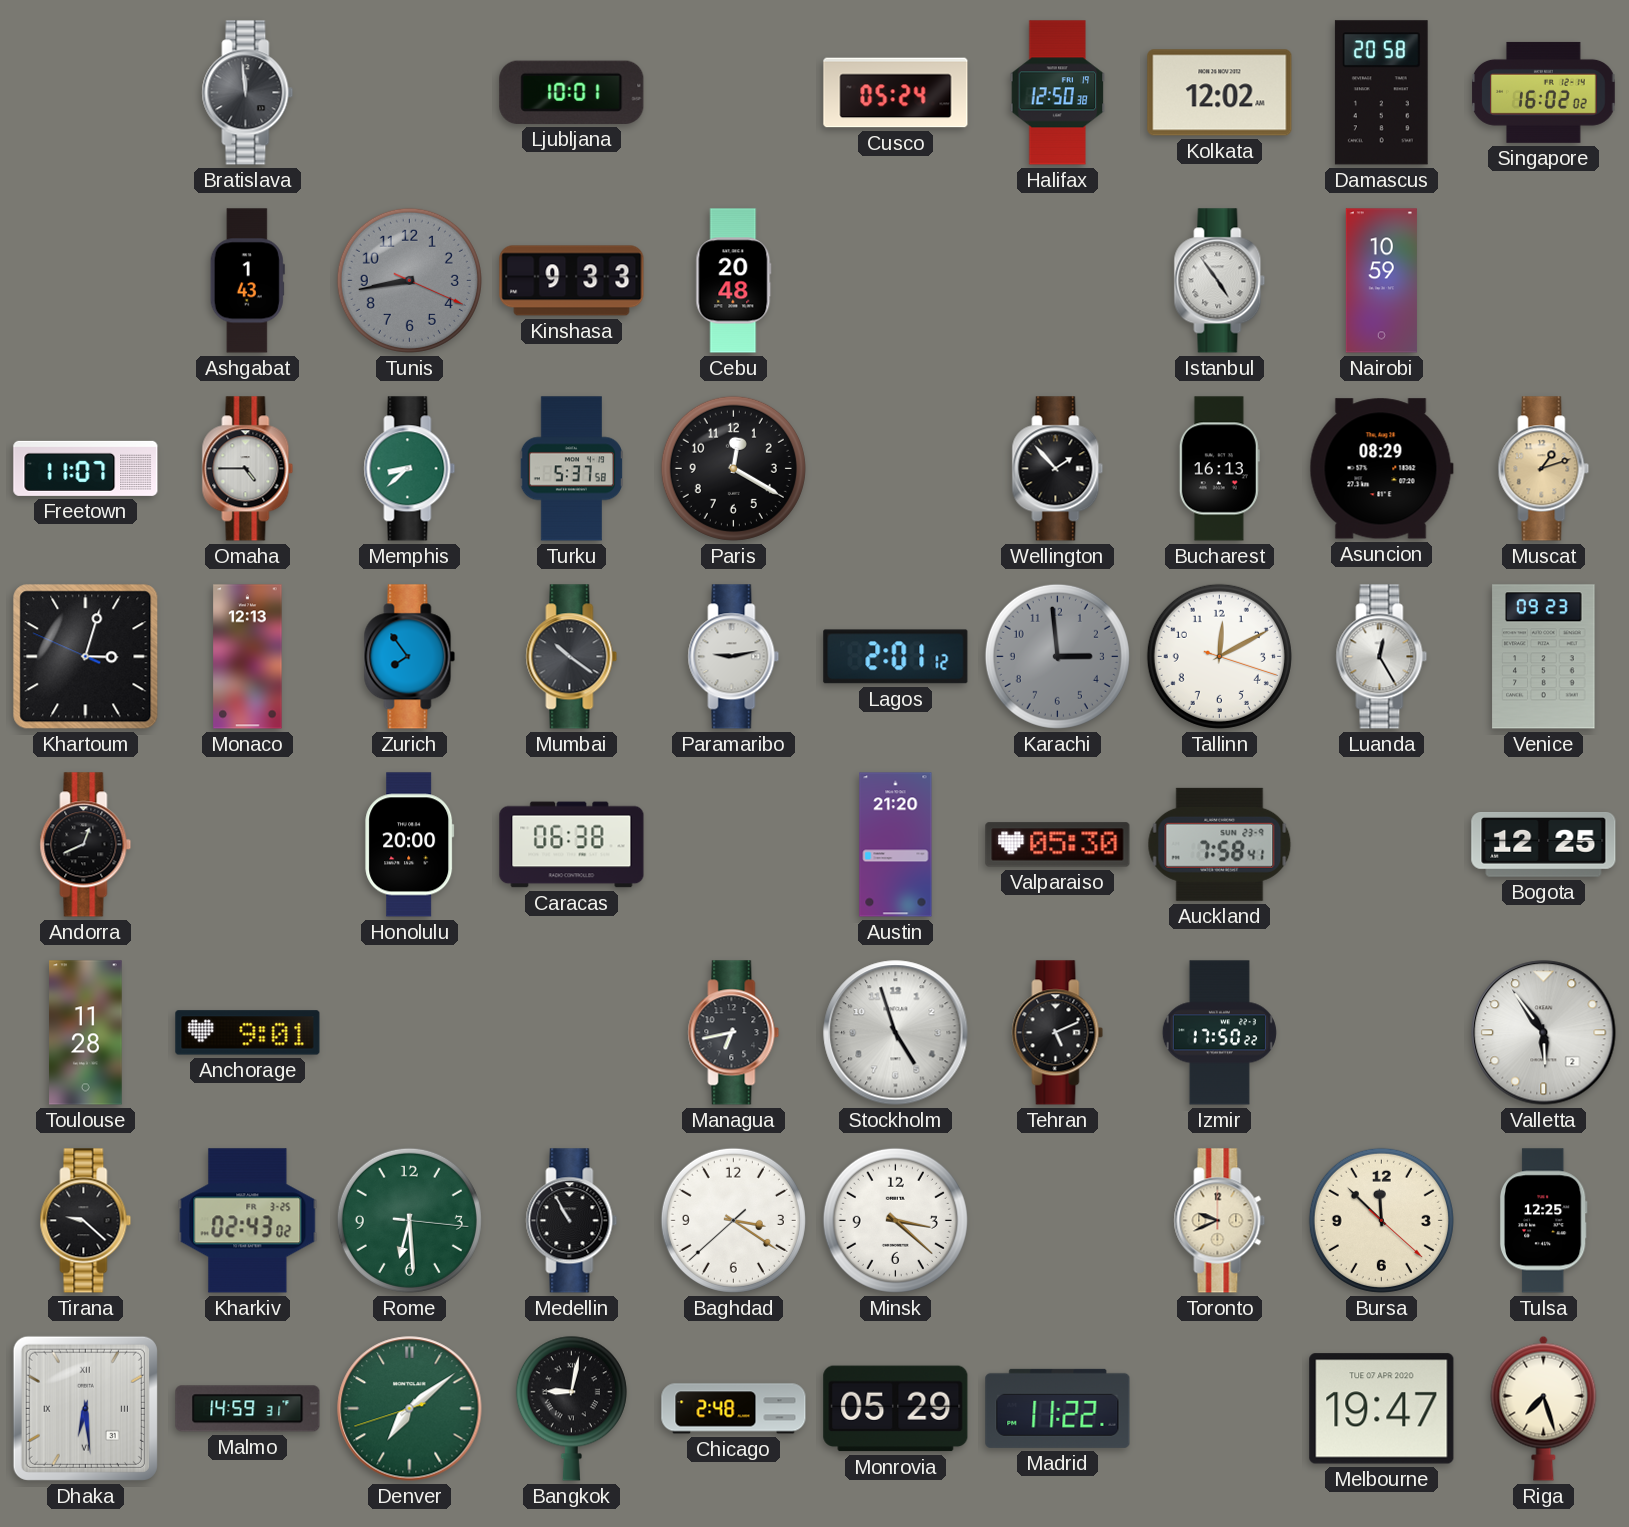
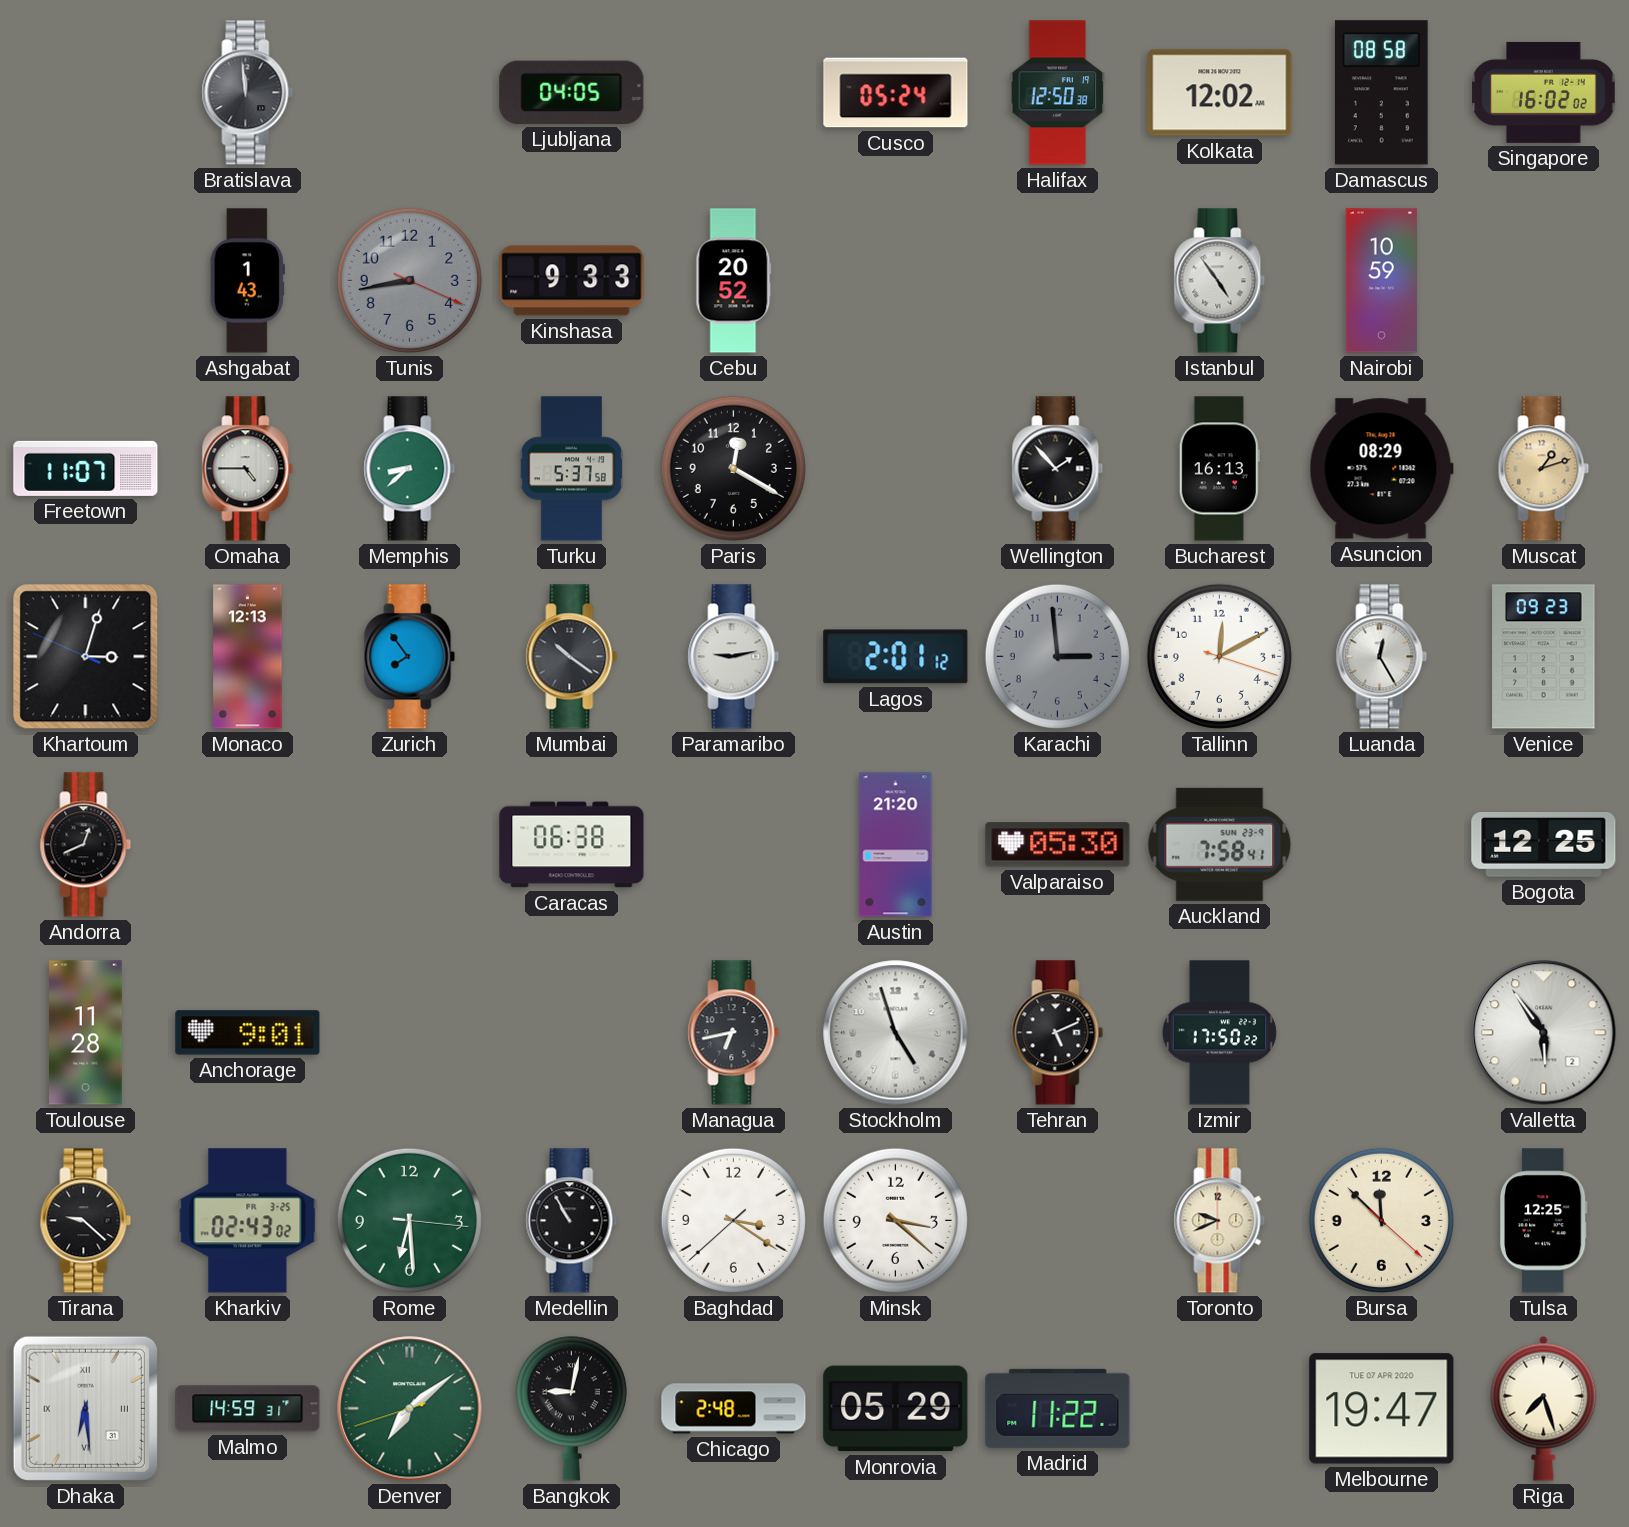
Ljubljana: 10:01 -> 04:05 (572, 92)
Damascus: 20:58 -> 08:58 (1381, 93)
Cebu: 20:48 -> 20:52 (734, 281)
Honolulu: 20:00 -> none (410, 845)
